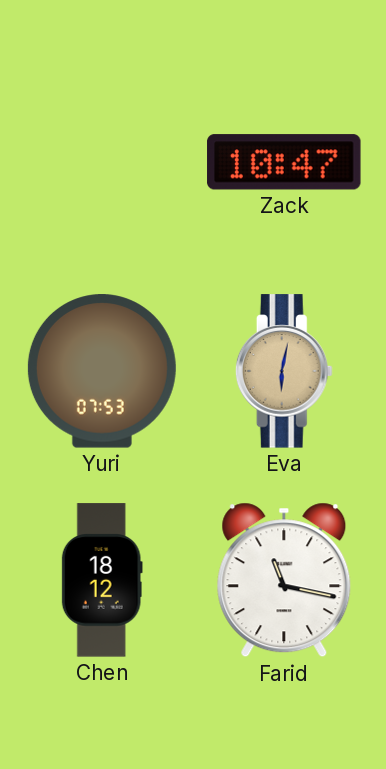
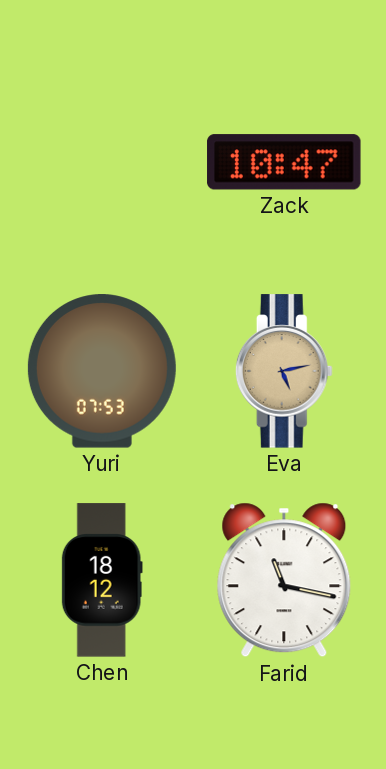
Eva: 6:02 -> 5:13 (284, 371)
